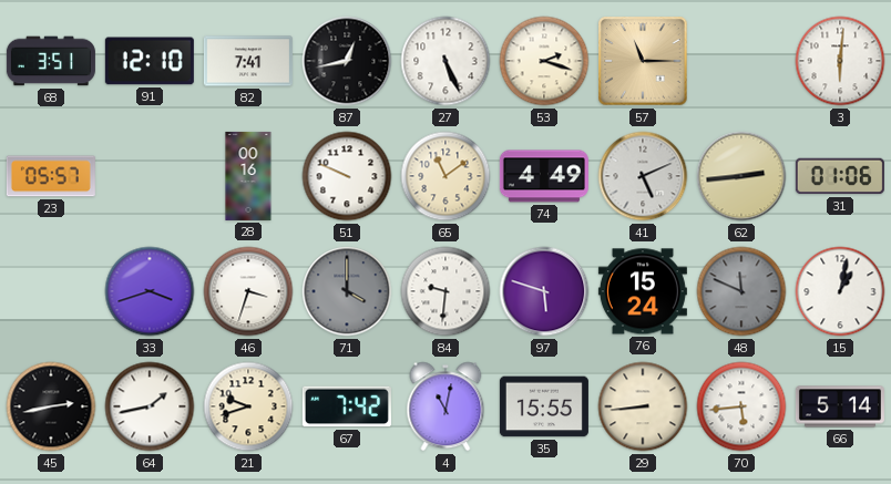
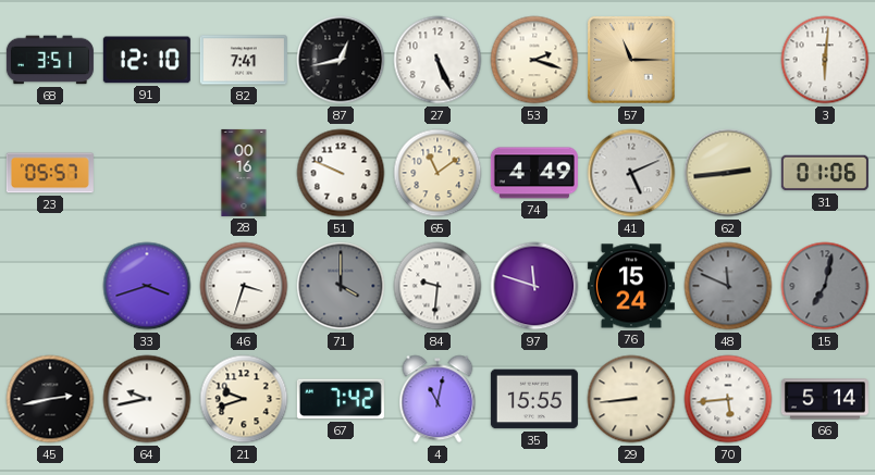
97: 5:48 -> 11:48 (534, 286)
15: 1:02 -> 7:02 (825, 286)
15 dial: white -> grey (825, 286)
64: 1:43 -> 9:43 (147, 399)
